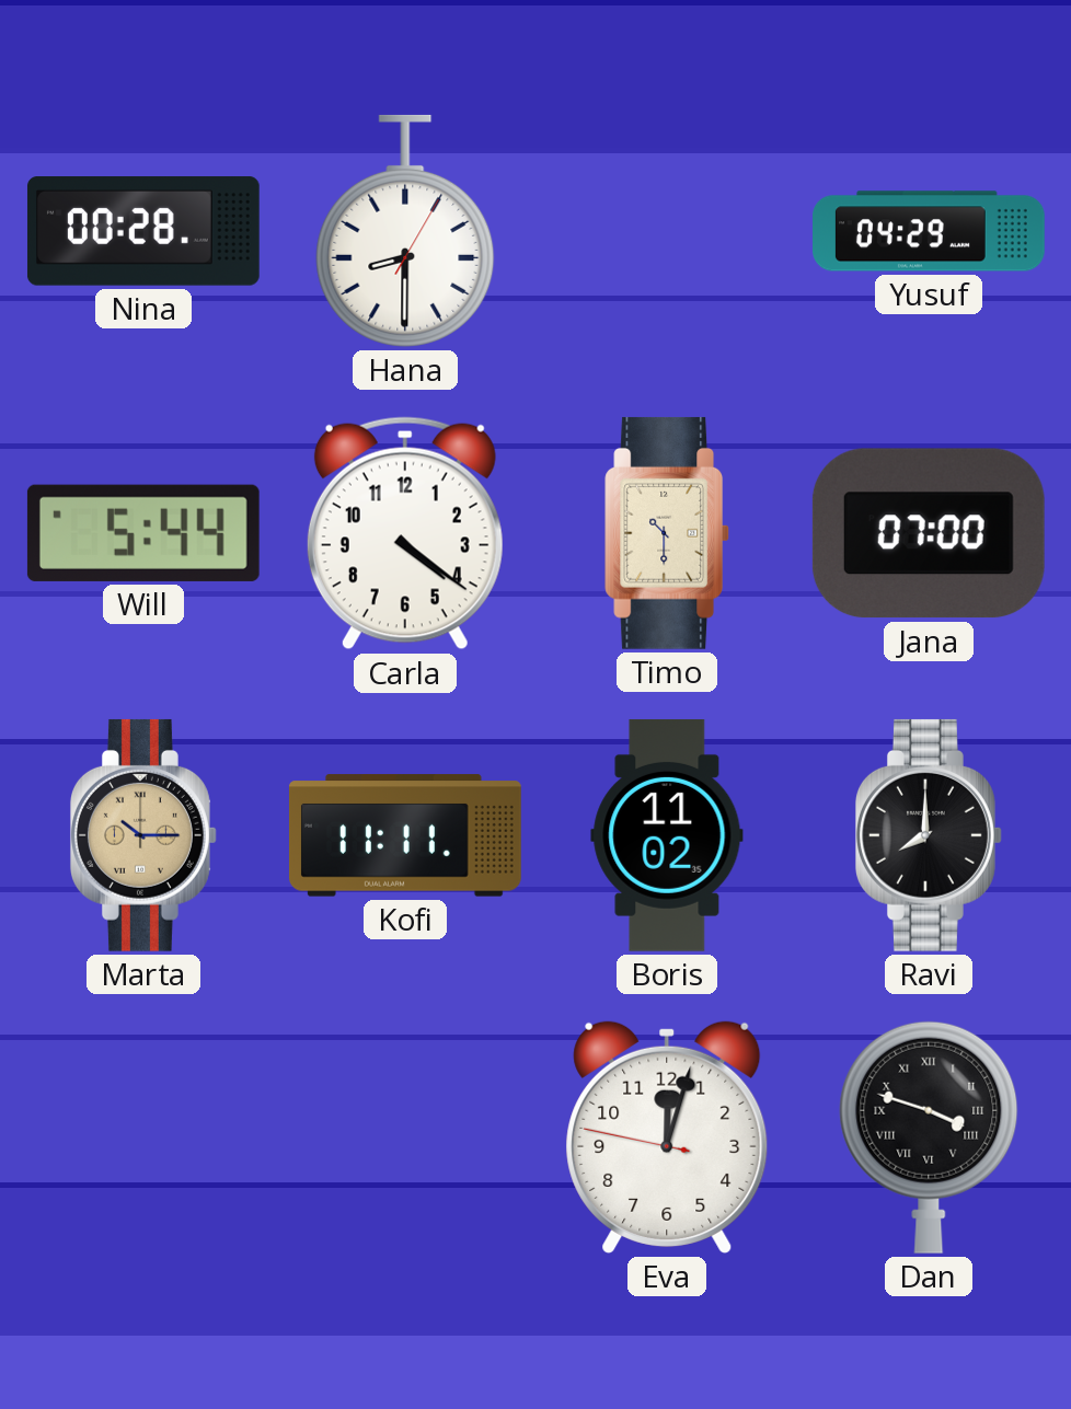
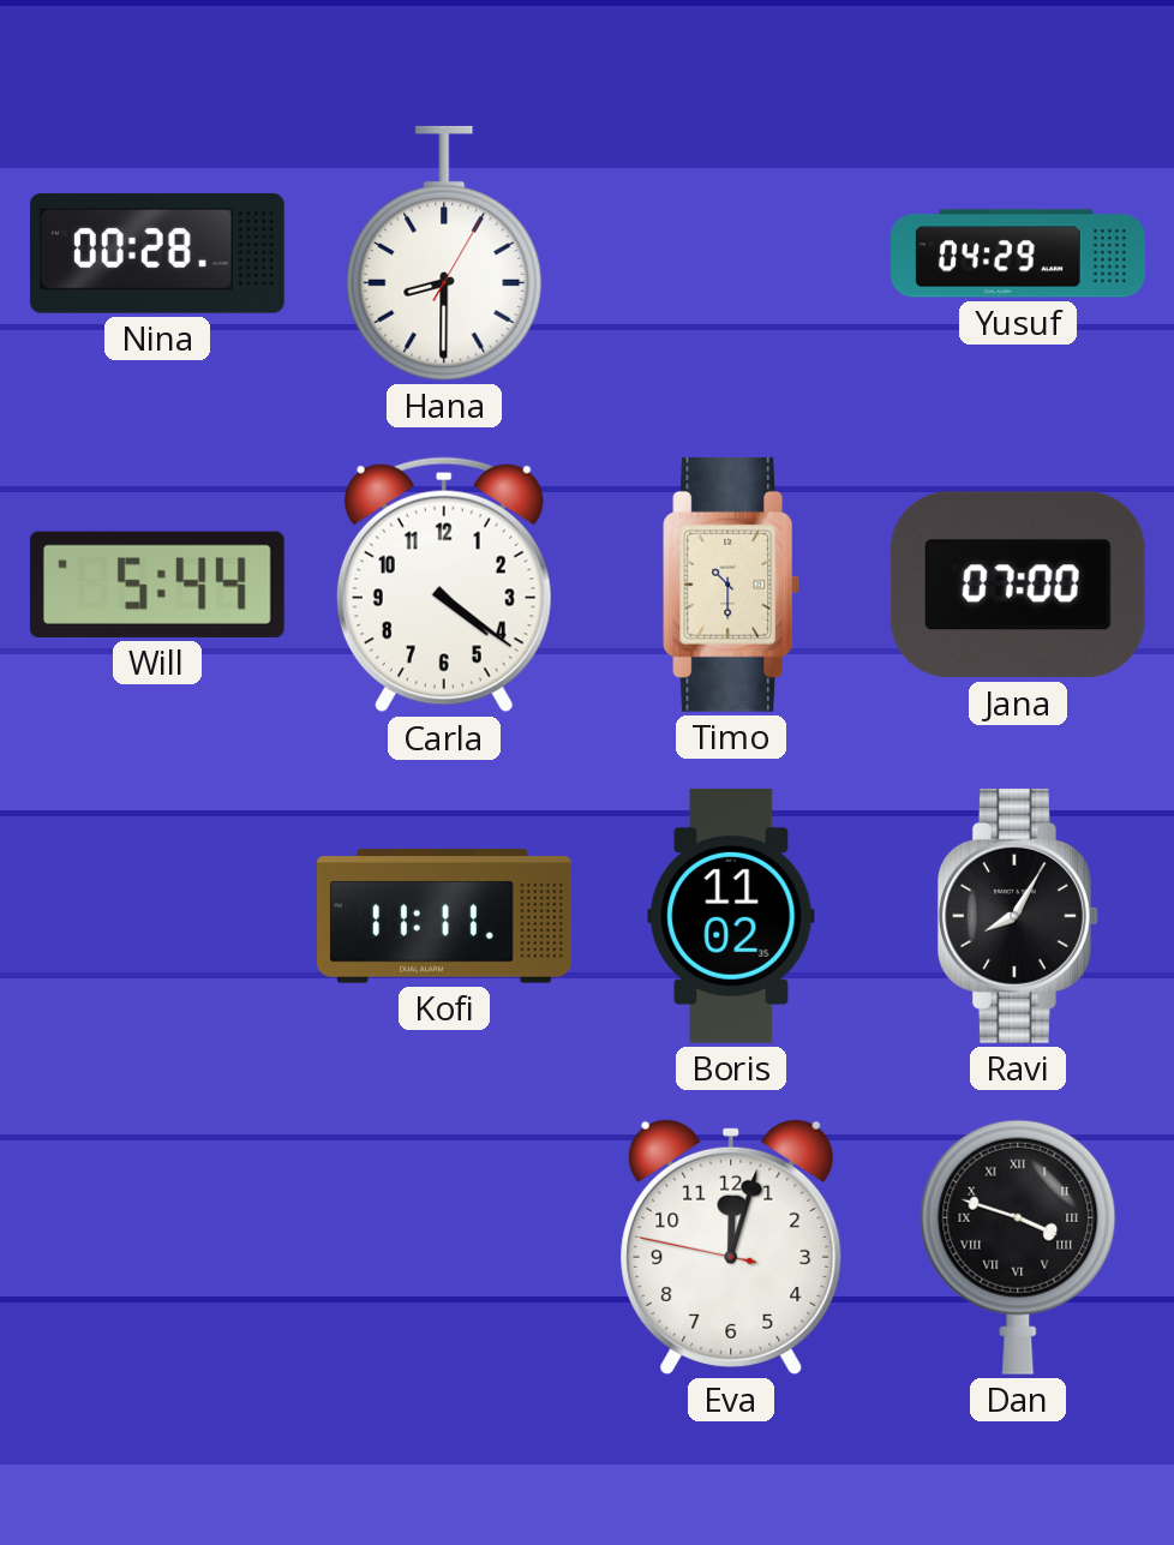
Marta: 10:15 -> none (143, 835)
Ravi: 8:00 -> 8:05 (1018, 916)
